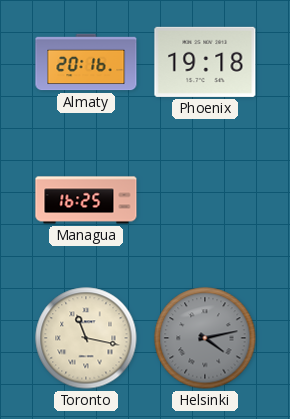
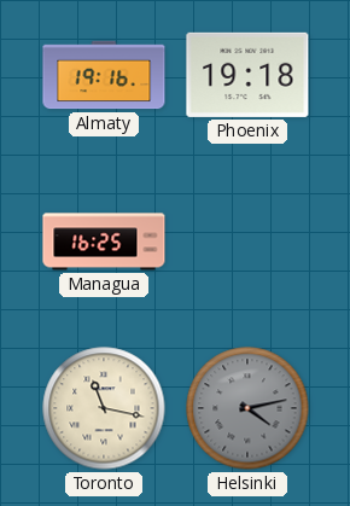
Almaty: 20:16 -> 19:16 (104, 75)
